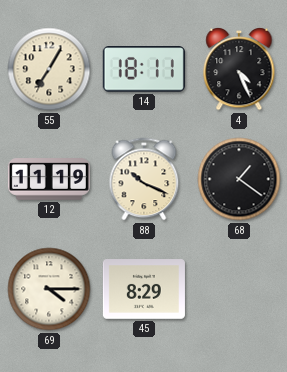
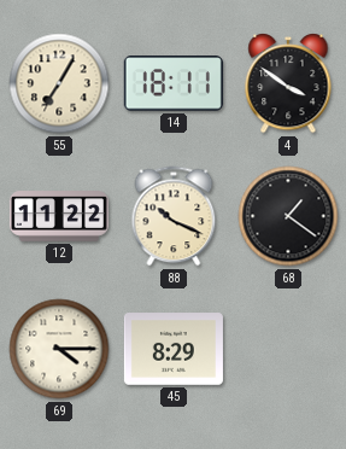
4: 4:26 -> 3:51 (288, 83)
12: 11:19 -> 11:22 (59, 216)
